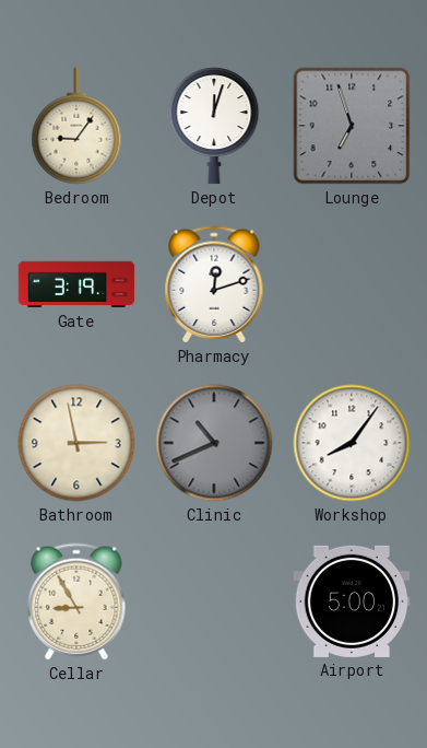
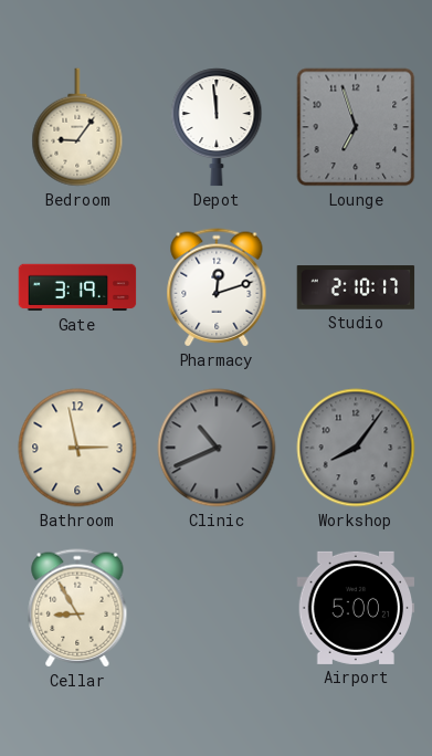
Depot: 12:03 -> 11:59 (217, 127)
Studio: none -> 2:10 (356, 287)
Workshop dial: white -> grey (356, 448)
